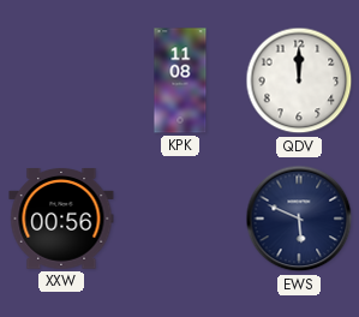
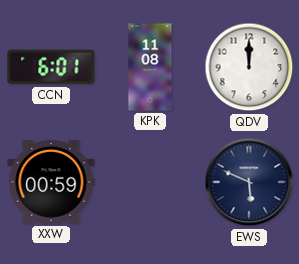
CCN: none -> 6:01 (51, 67)
XXW: 00:56 -> 00:59 (51, 183)
